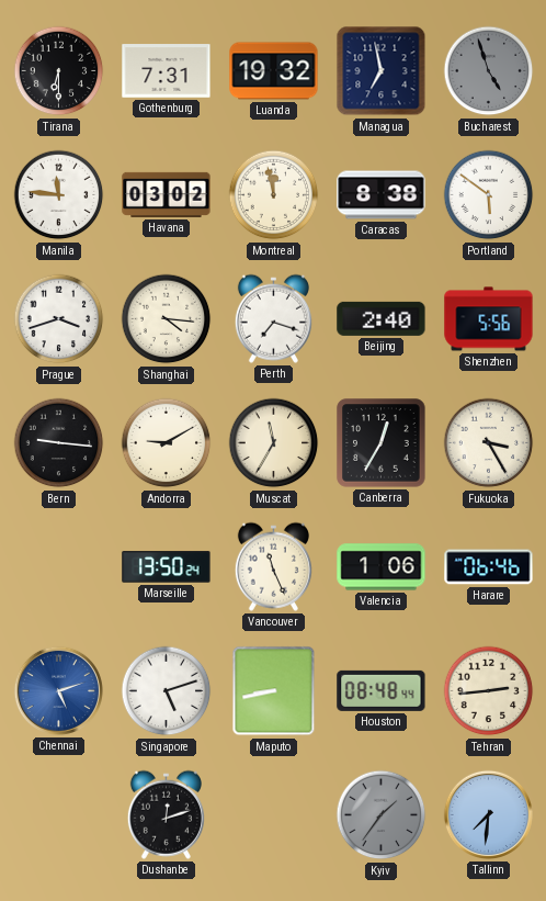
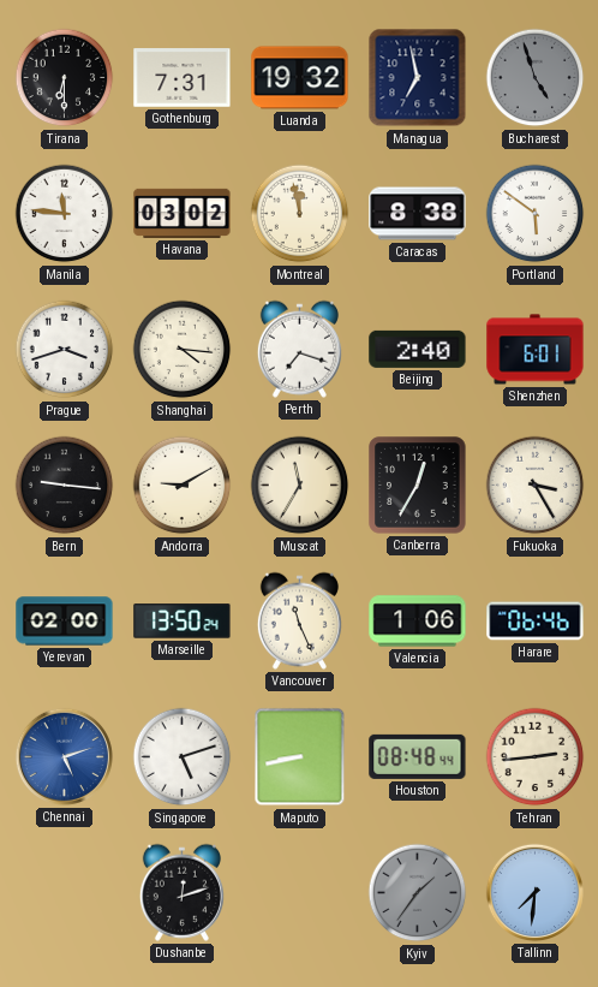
Shenzhen: 5:56 -> 6:01 (536, 350)
Yerevan: none -> 02:00 (65, 622)
